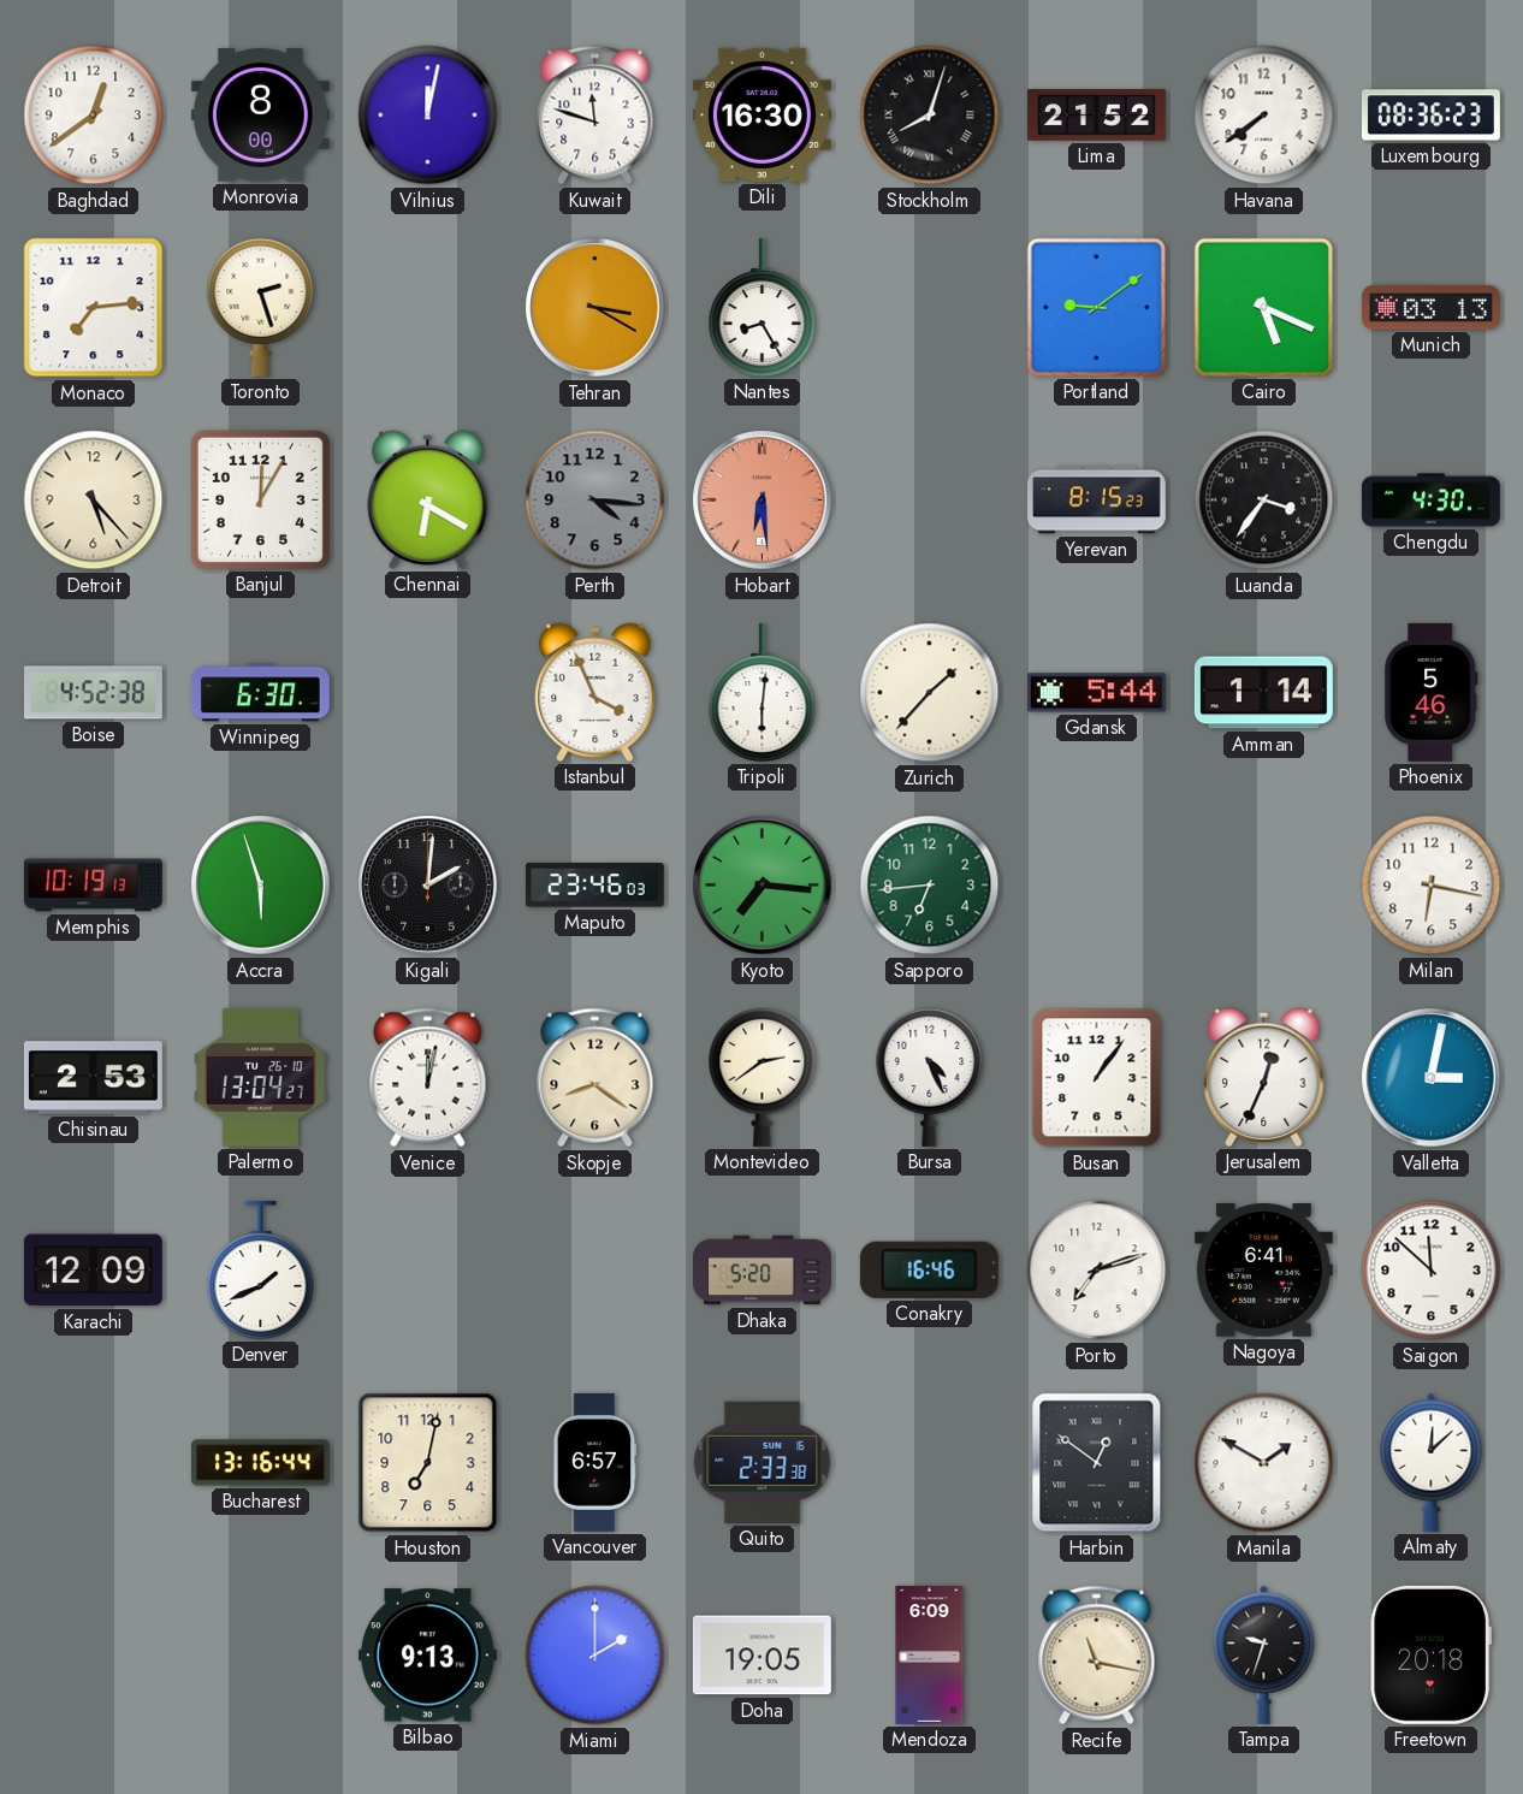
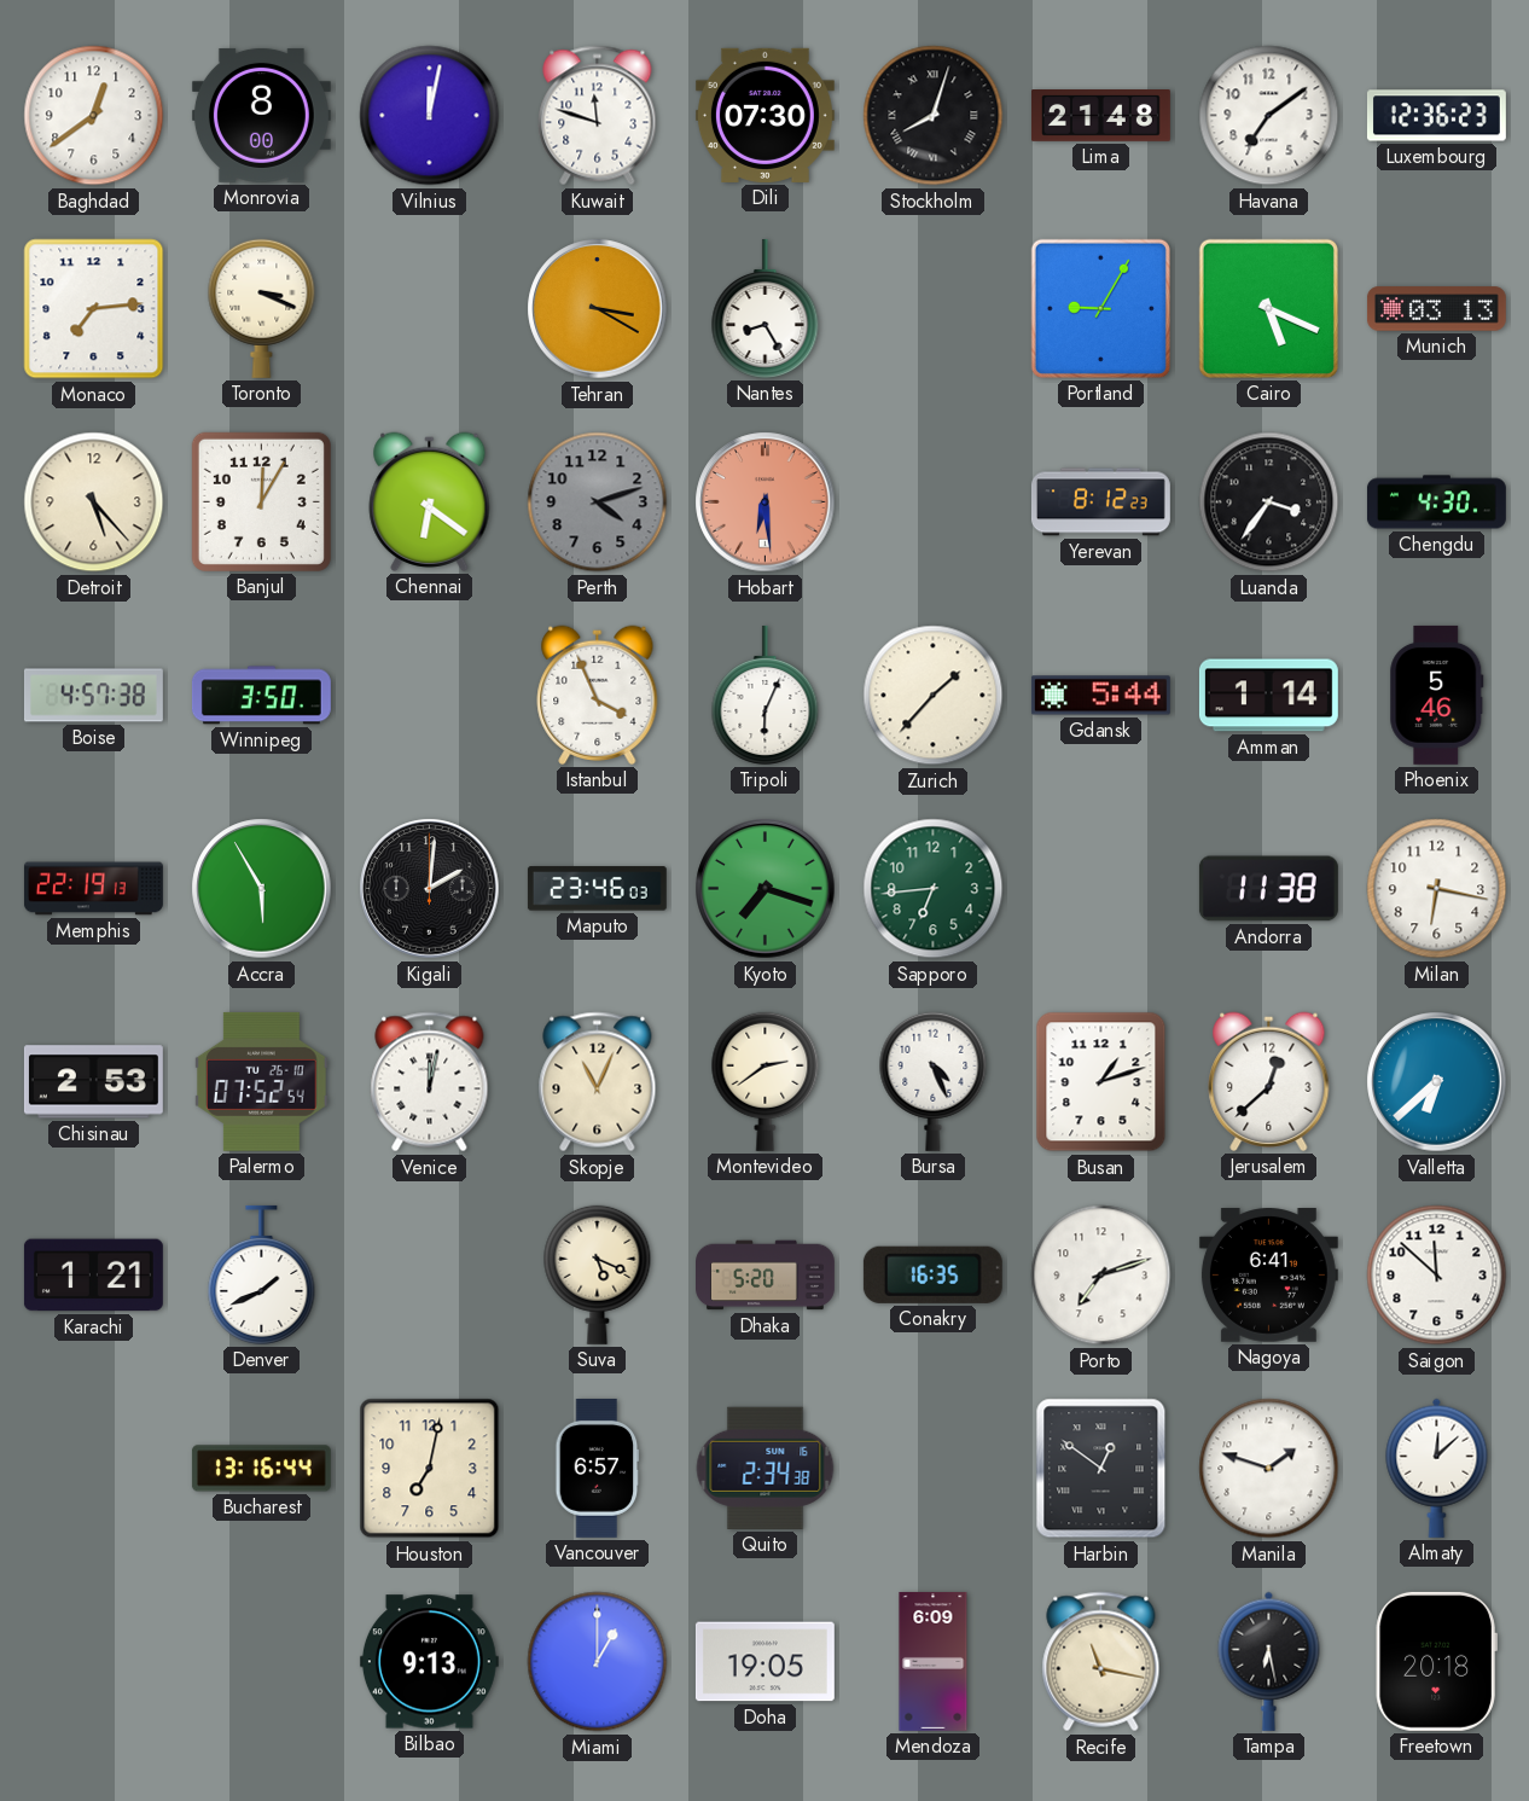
Dili: 16:30 -> 07:30 (764, 115)
Lima: 21:52 -> 21:48 (1100, 116)
Havana: 7:39 -> 7:09 (1269, 116)
Luxembourg: 08:36 -> 12:36 (1436, 116)
Toronto: 2:27 -> 3:19 (262, 308)
Portland: 9:09 -> 9:05 (1100, 308)
Chennai: 6:20 -> 6:21 (430, 501)
Perth: 4:16 -> 4:12 (598, 502)
Yerevan: 8:15 -> 8:12 (1100, 502)
Boise: 4:52 -> 4:57 (93, 696)
Winnipeg: 6:30 -> 3:50 (261, 696)
Tripoli: 6:01 -> 6:04 (766, 695)
Memphis: 10:19 -> 22:19 (93, 889)
Accra: 5:57 -> 5:55 (262, 889)
Kyoto: 7:16 -> 7:18 (766, 889)
Andorra: none -> 11:38 (1268, 889)
Palermo: 13:04 -> 07:52 (262, 1081)
Skopje: 8:21 -> 11:04 (598, 1082)
Busan: 1:06 -> 1:12 (1101, 1082)
Jerusalem: 12:34 -> 12:38 (1269, 1081)
Valletta: 3:02 -> 6:38 (1437, 1082)
Karachi: 12:09 -> 1:21 (93, 1276)
Suva: none -> 5:19 (598, 1274)
Conakry: 16:46 -> 16:35 (932, 1274)
Quito: 2:33 -> 2:34 (766, 1468)
Manila: 1:50 -> 1:48 (1269, 1469)
Miami: 2:00 -> 1:00 (598, 1662)
Tampa: 9:33 -> 6:28 (1269, 1661)
